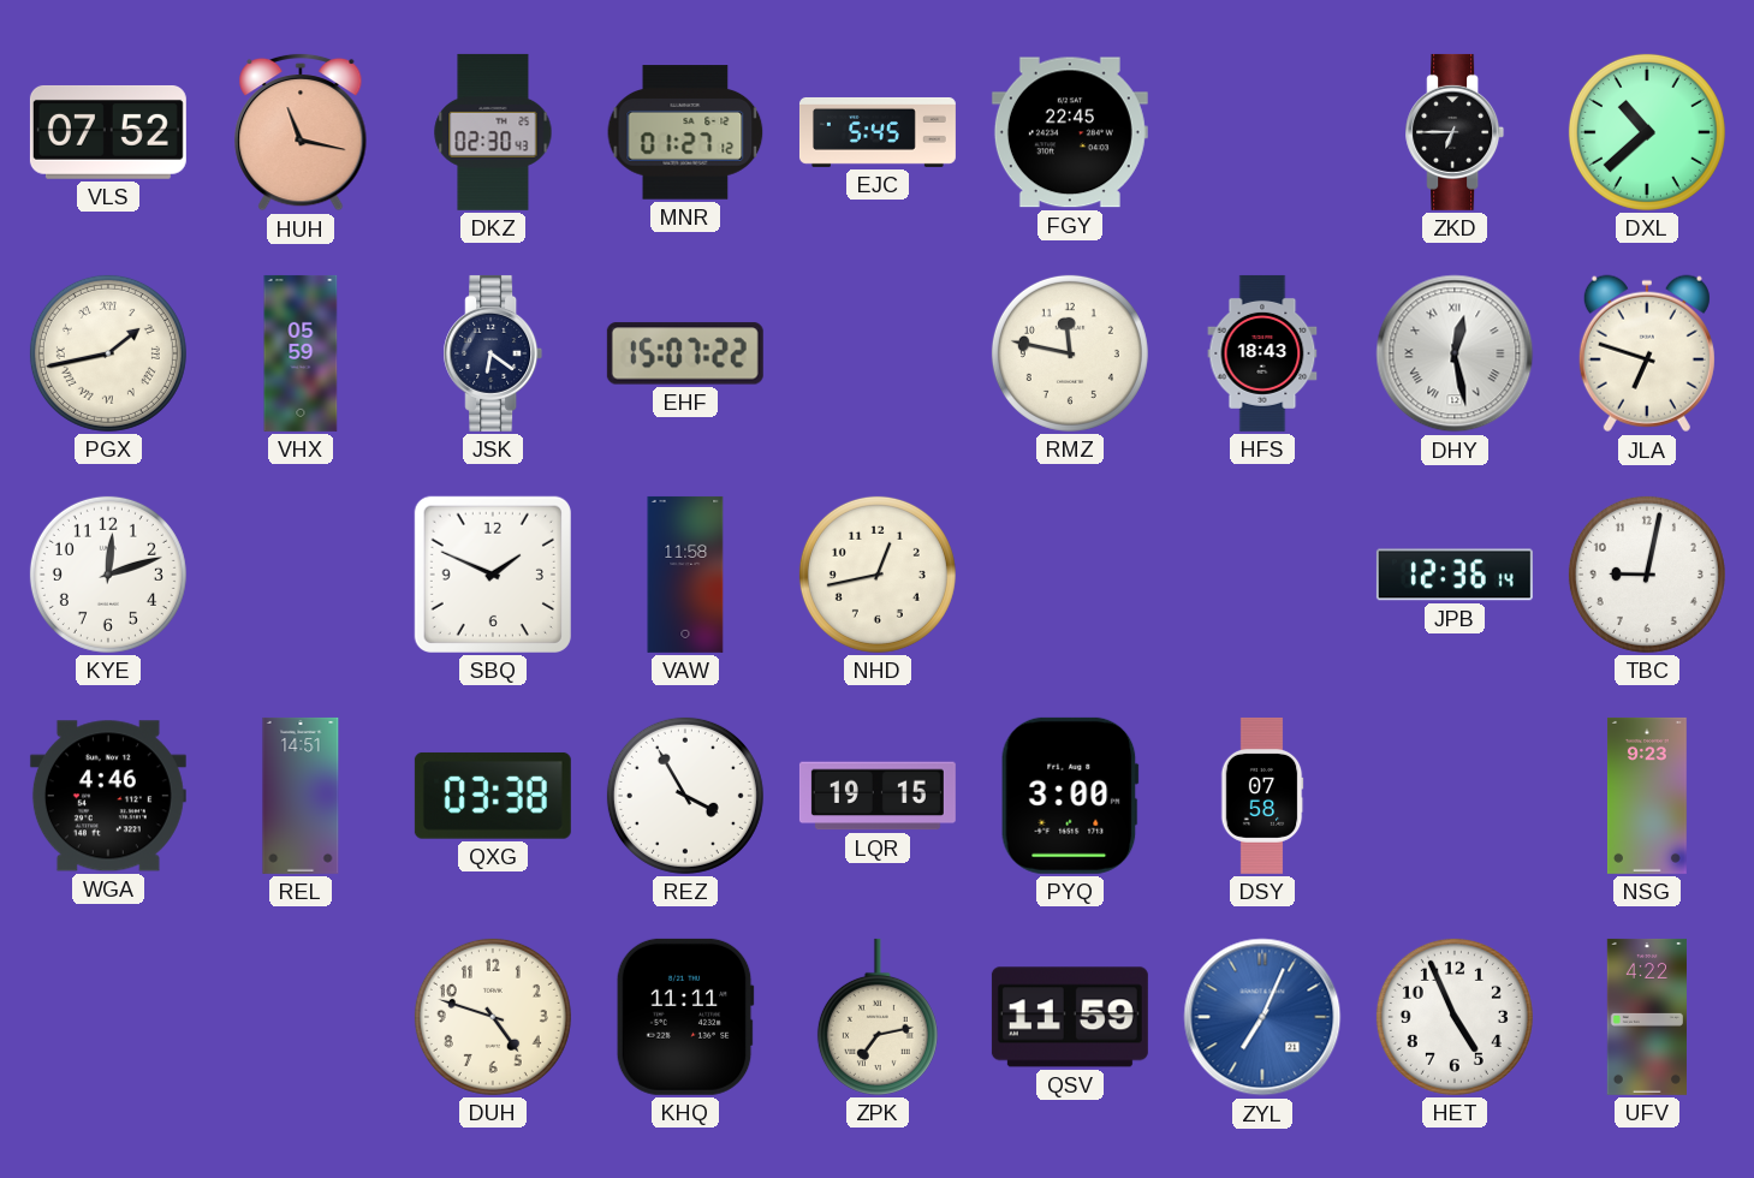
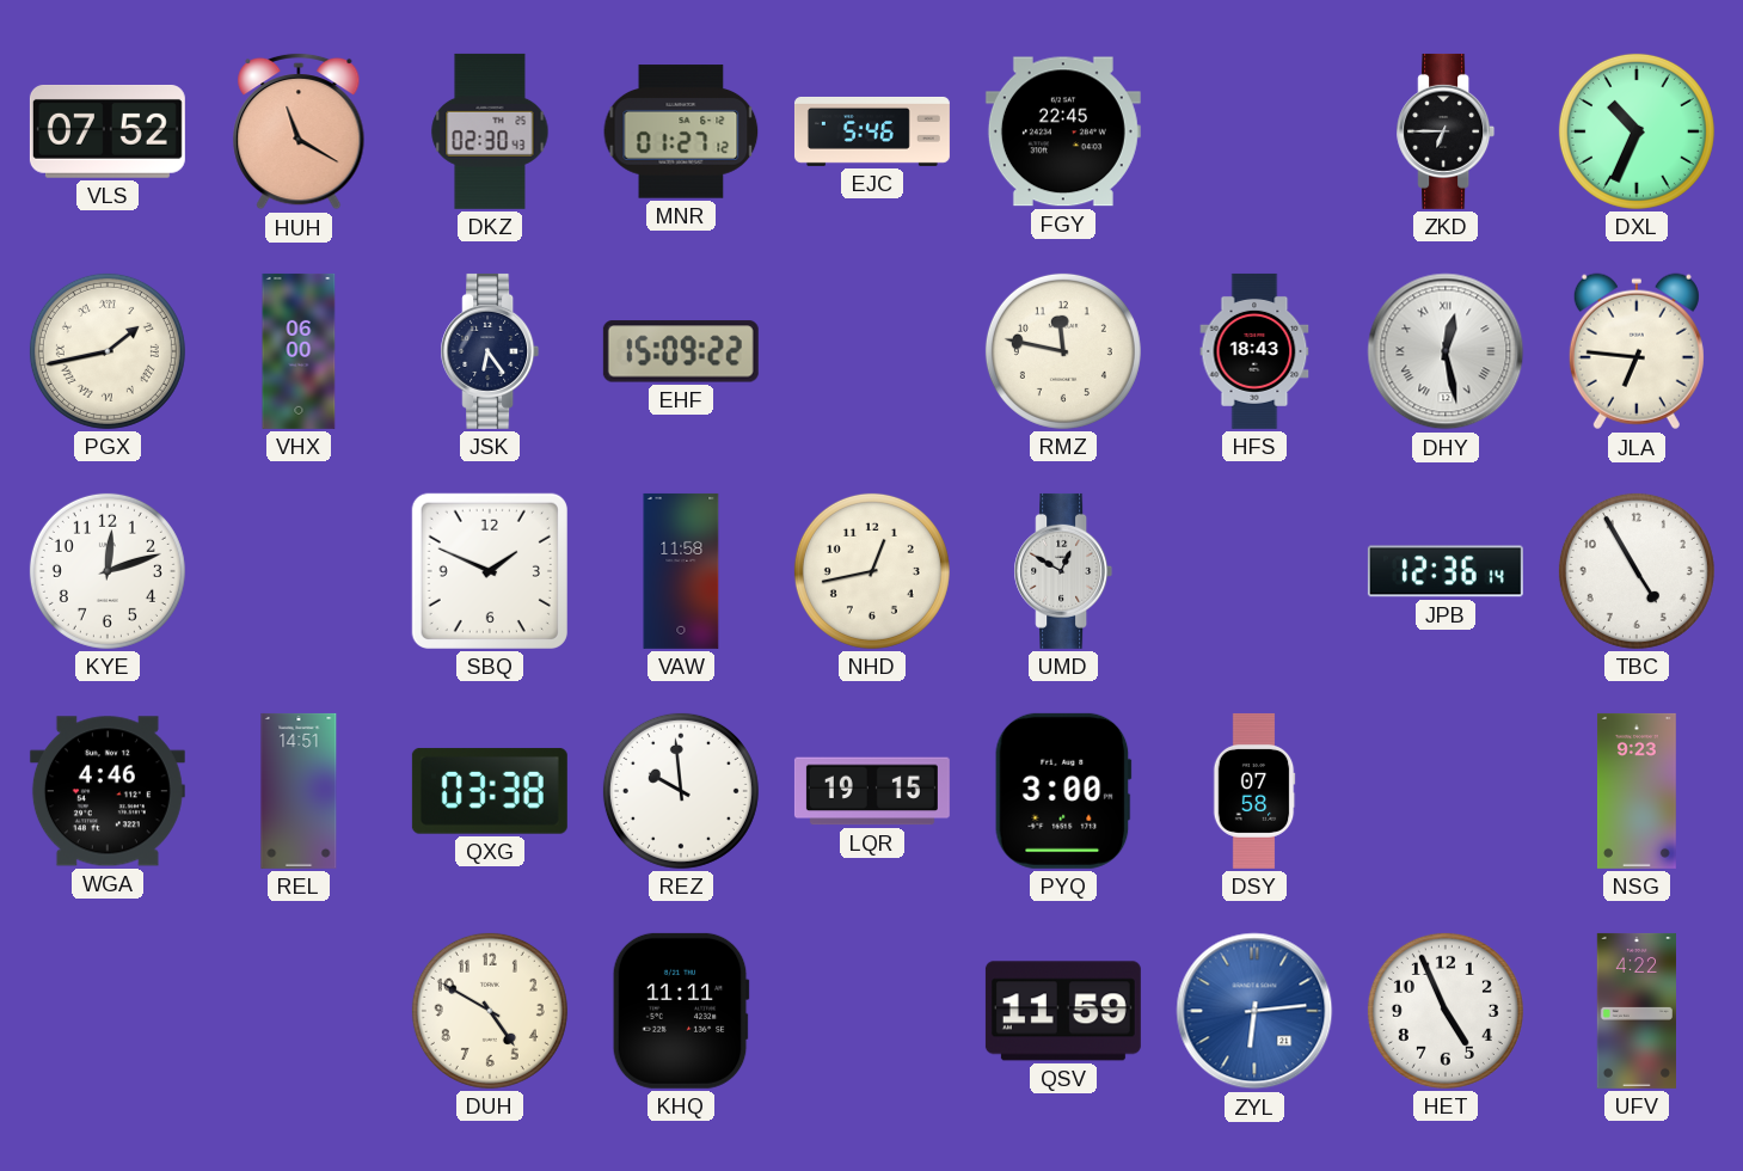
HUH: 11:17 -> 11:20 (299, 131)
EJC: 5:45 -> 5:46 (872, 131)
DXL: 10:38 -> 10:34 (1637, 131)
VHX: 05:59 -> 06:00 (299, 351)
JSK: 6:21 -> 6:24 (490, 351)
EHF: 15:07 -> 15:09 (681, 351)
JLA: 6:48 -> 6:46 (1637, 351)
UMD: none -> 12:50 (1063, 571)
TBC: 9:02 -> 4:55 (1637, 571)
REZ: 3:55 -> 9:59 (681, 791)
DUH: 4:48 -> 4:50 (490, 1011)
ZPK: 7:13 -> none (878, 1017)
ZYL: 7:04 -> 6:14 (1254, 1011)
